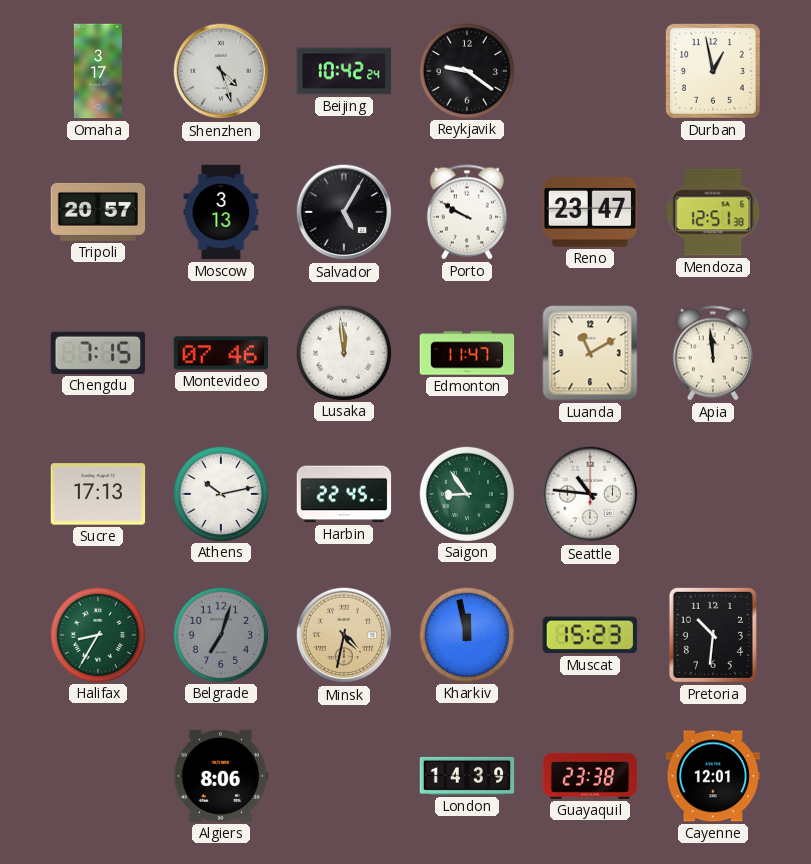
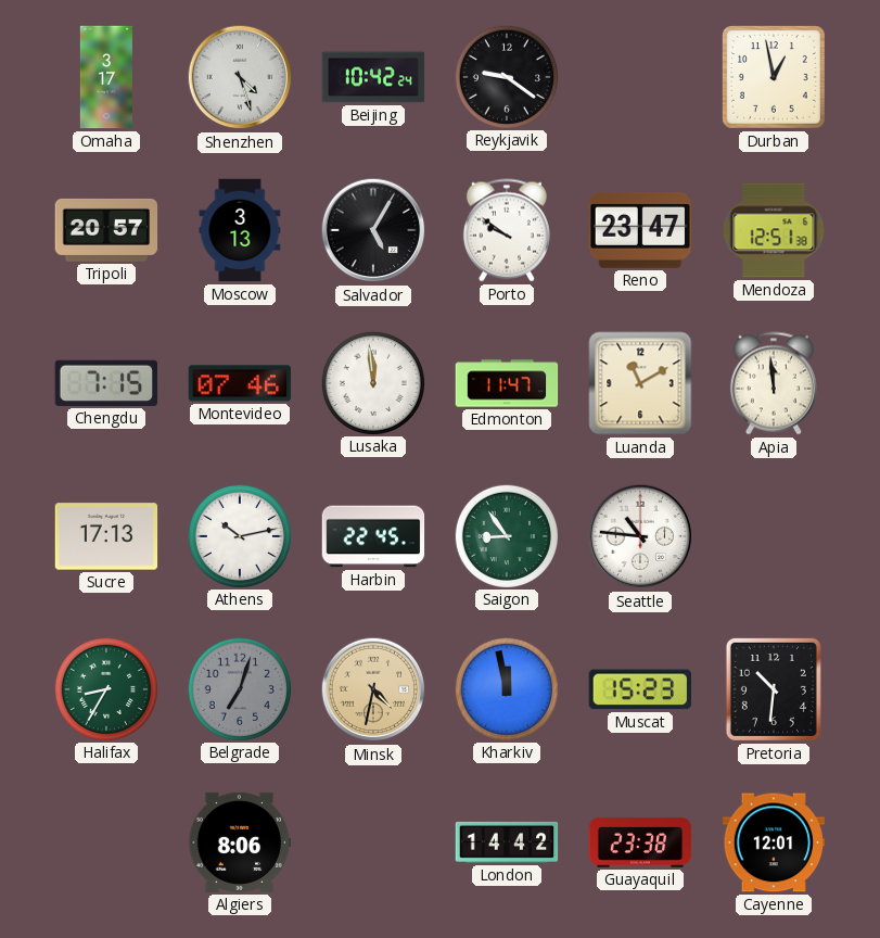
Porto: 9:50 -> 9:51 (507, 230)
London: 14:39 -> 14:42 (507, 842)
